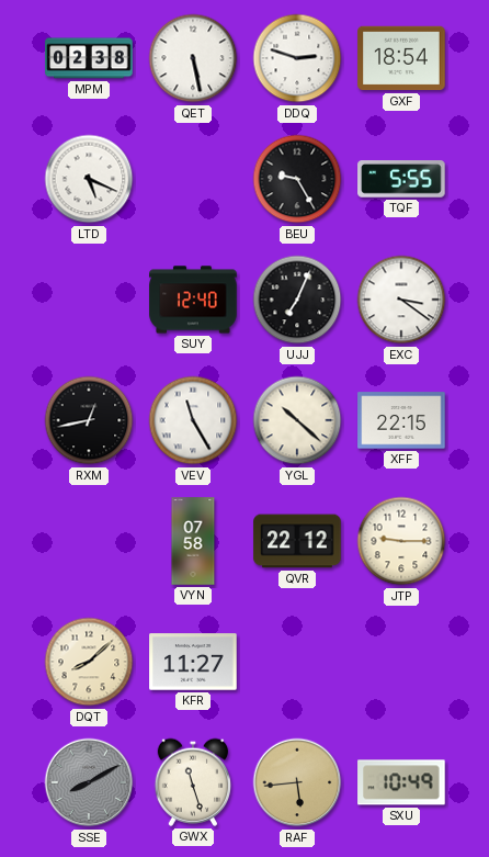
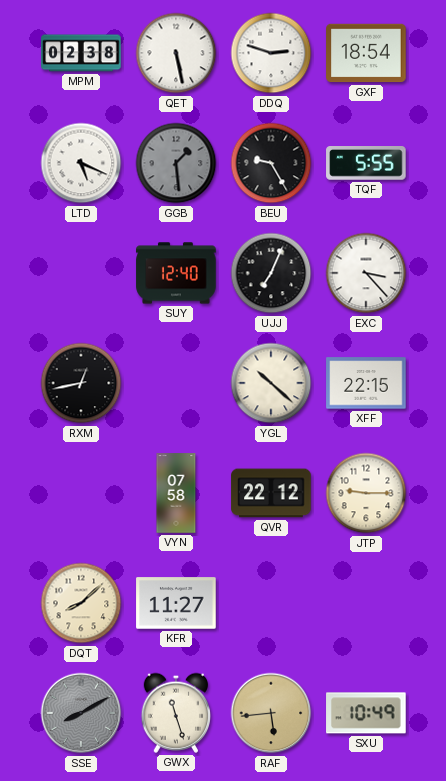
GGB: none -> 1:29 (176, 163)
EXC: 3:21 -> 3:23 (366, 273)
VEV: 11:25 -> none (193, 420)
